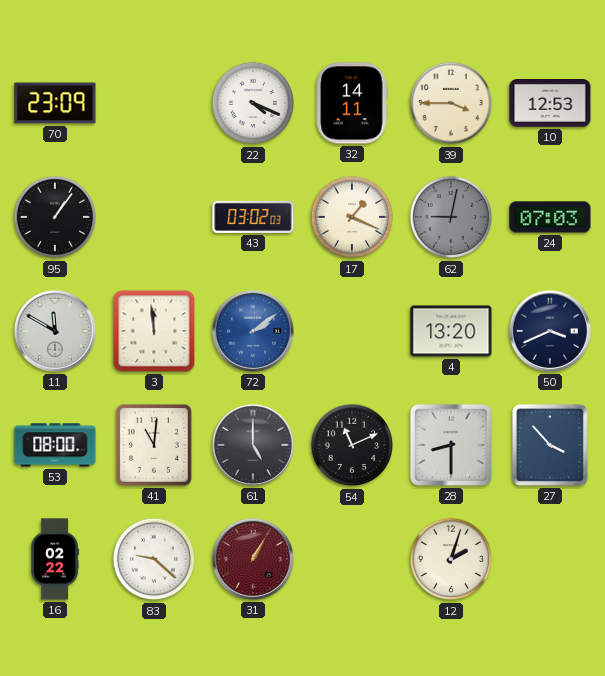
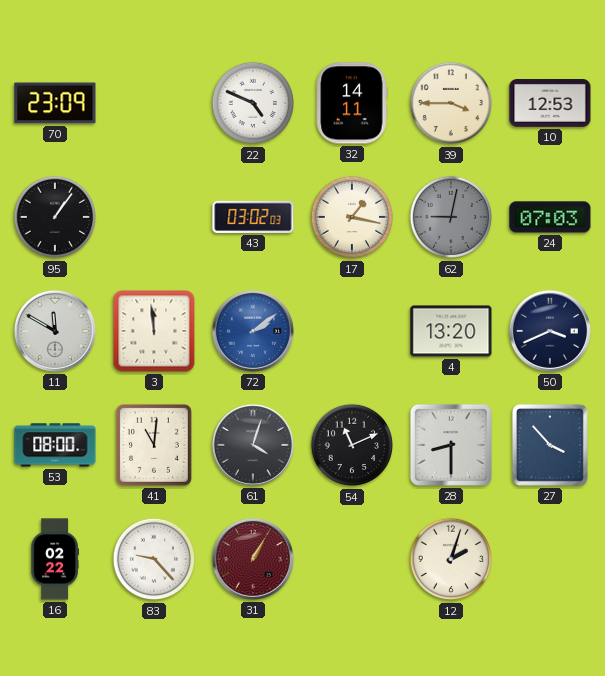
22: 4:19 -> 4:49 (253, 103)
17: 1:19 -> 1:17 (352, 217)
61: 5:00 -> 4:03 (253, 445)
83: 9:22 -> 9:23 (154, 559)
